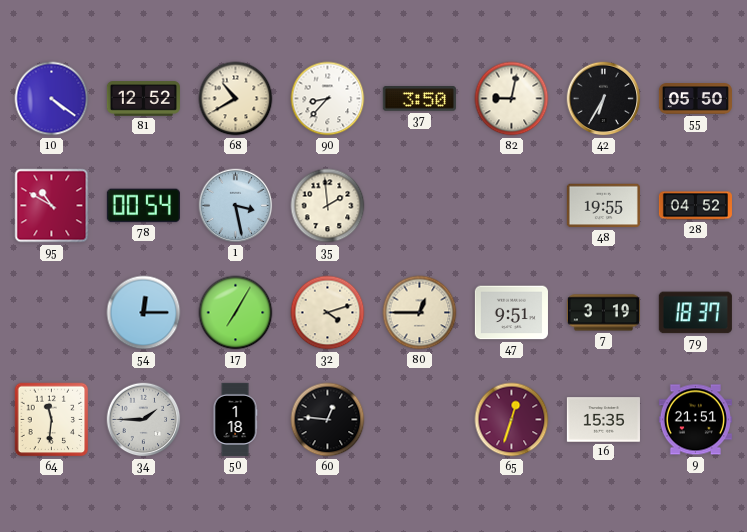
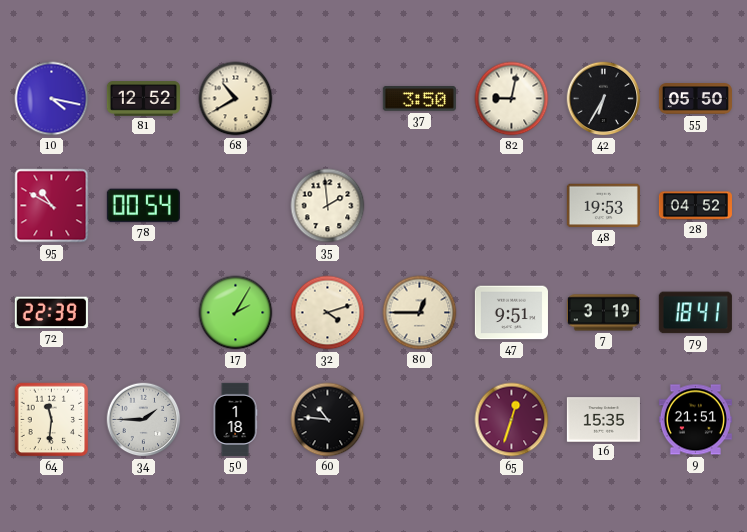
10: 4:21 -> 4:17 (52, 99)
90: 8:37 -> none (328, 99)
1: 3:28 -> none (236, 206)
48: 19:55 -> 19:53 (603, 206)
72: none -> 22:39 (51, 313)
54: 12:15 -> none (144, 313)
17: 7:05 -> 2:05 (236, 313)
79: 18:37 -> 18:41 (695, 313)
60: 12:46 -> 10:46 (328, 420)
